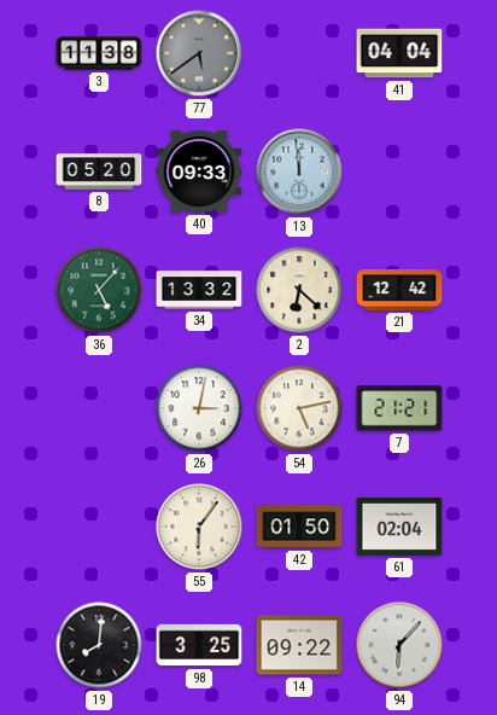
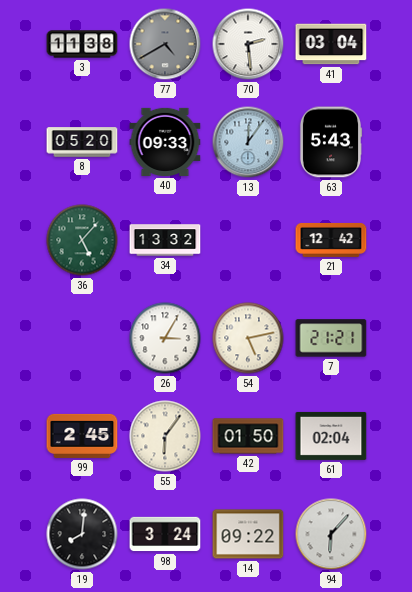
77: 5:39 -> 4:40 (165, 44)
70: none -> 2:29 (248, 44)
41: 04:04 -> 03:04 (331, 44)
13: 11:59 -> 12:06 (248, 142)
63: none -> 5:43 (331, 142)
2: 6:22 -> none (299, 290)
26: 3:02 -> 3:05 (165, 338)
99: none -> 2:45 (82, 436)
98: 3:25 -> 3:24 (165, 534)
